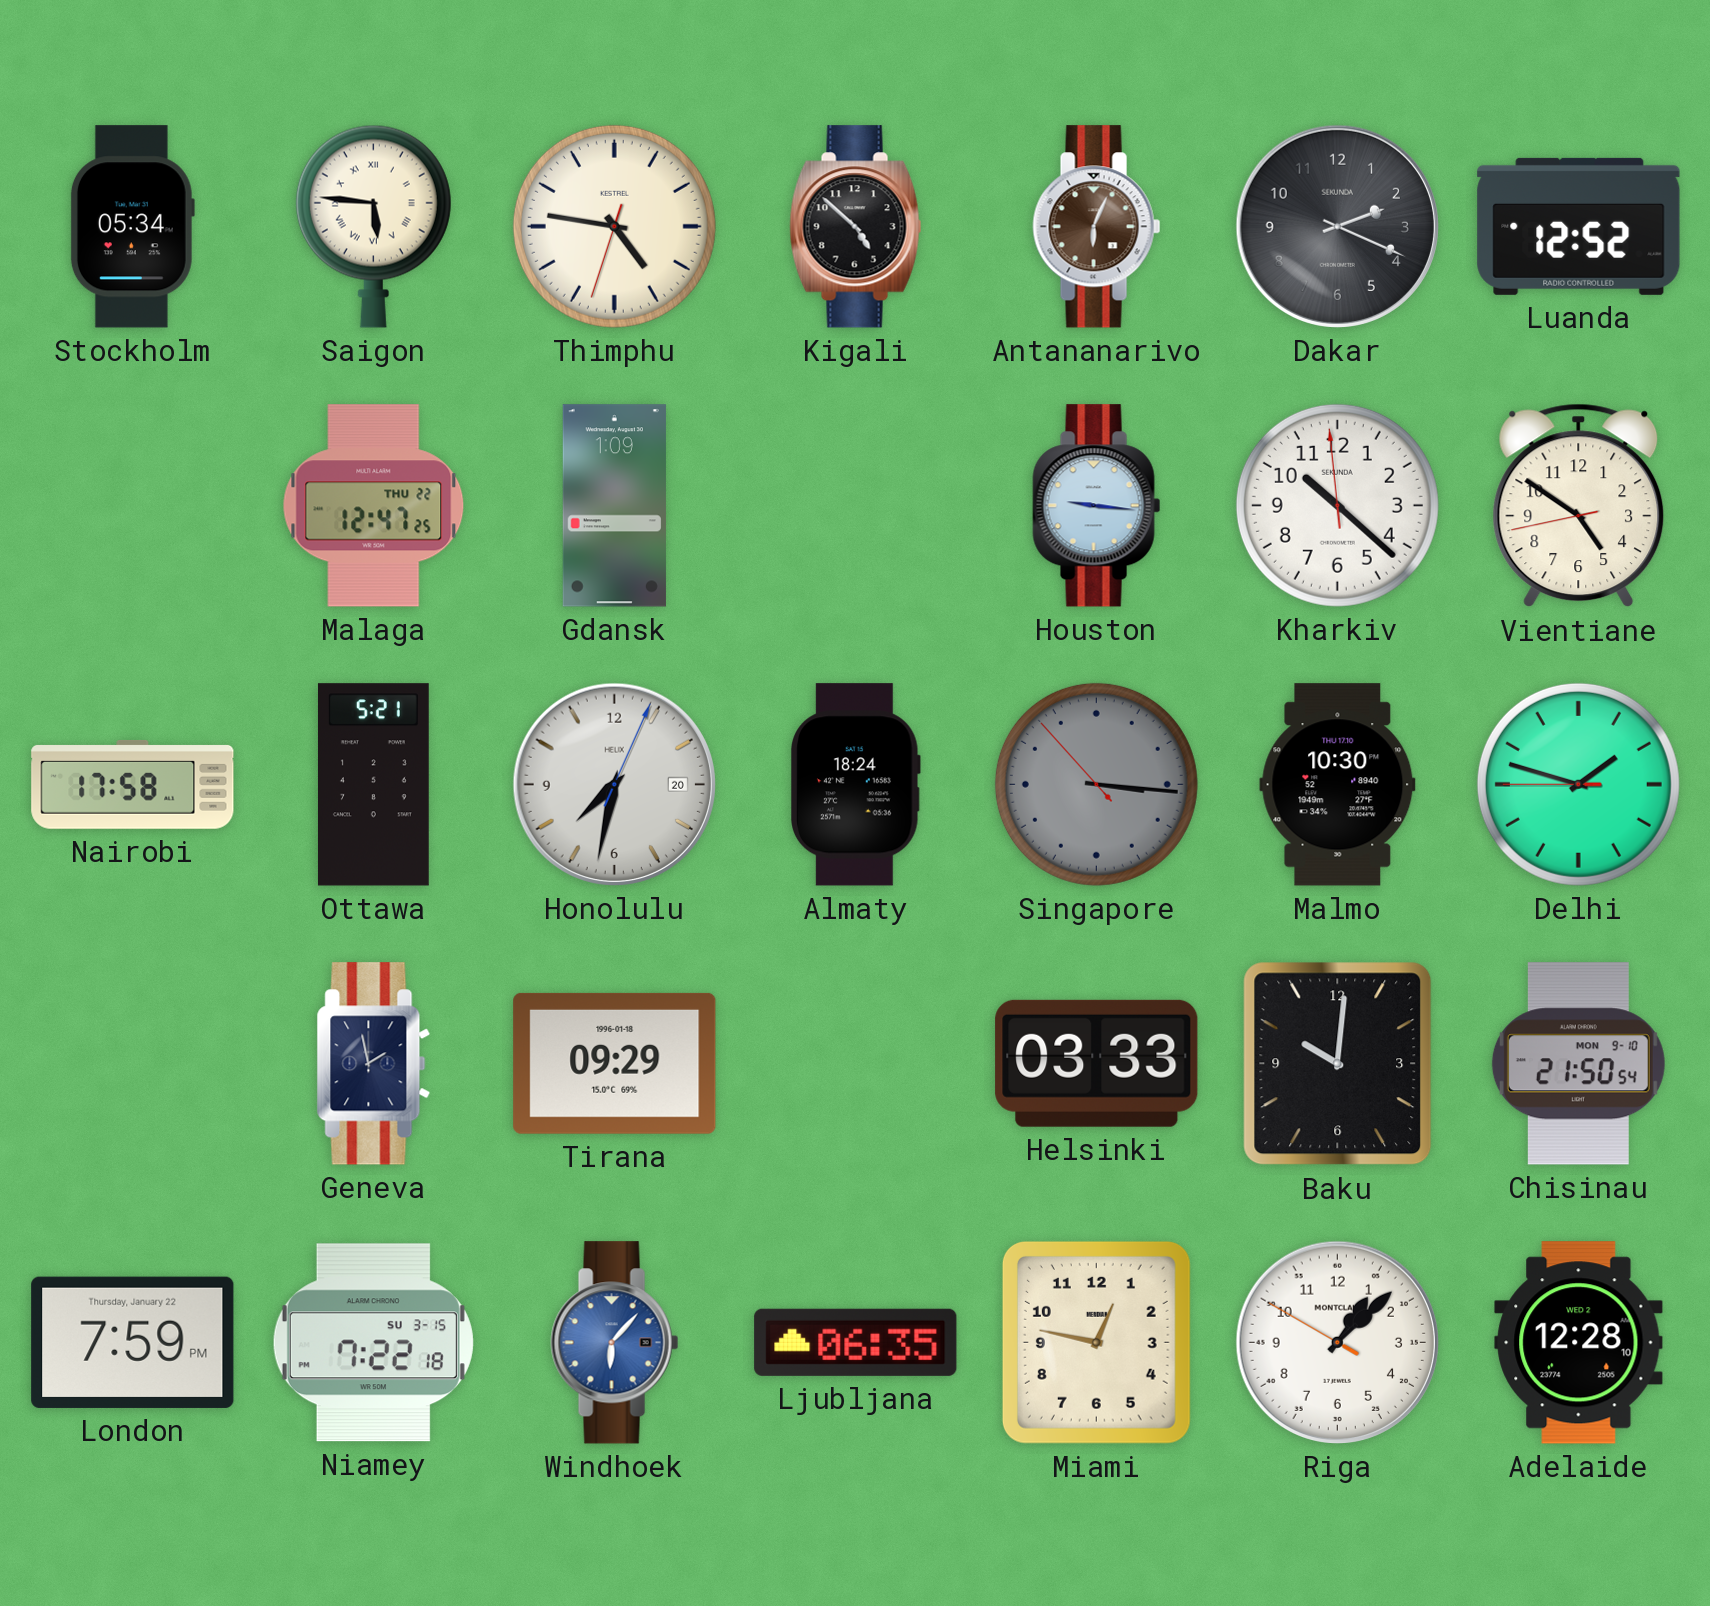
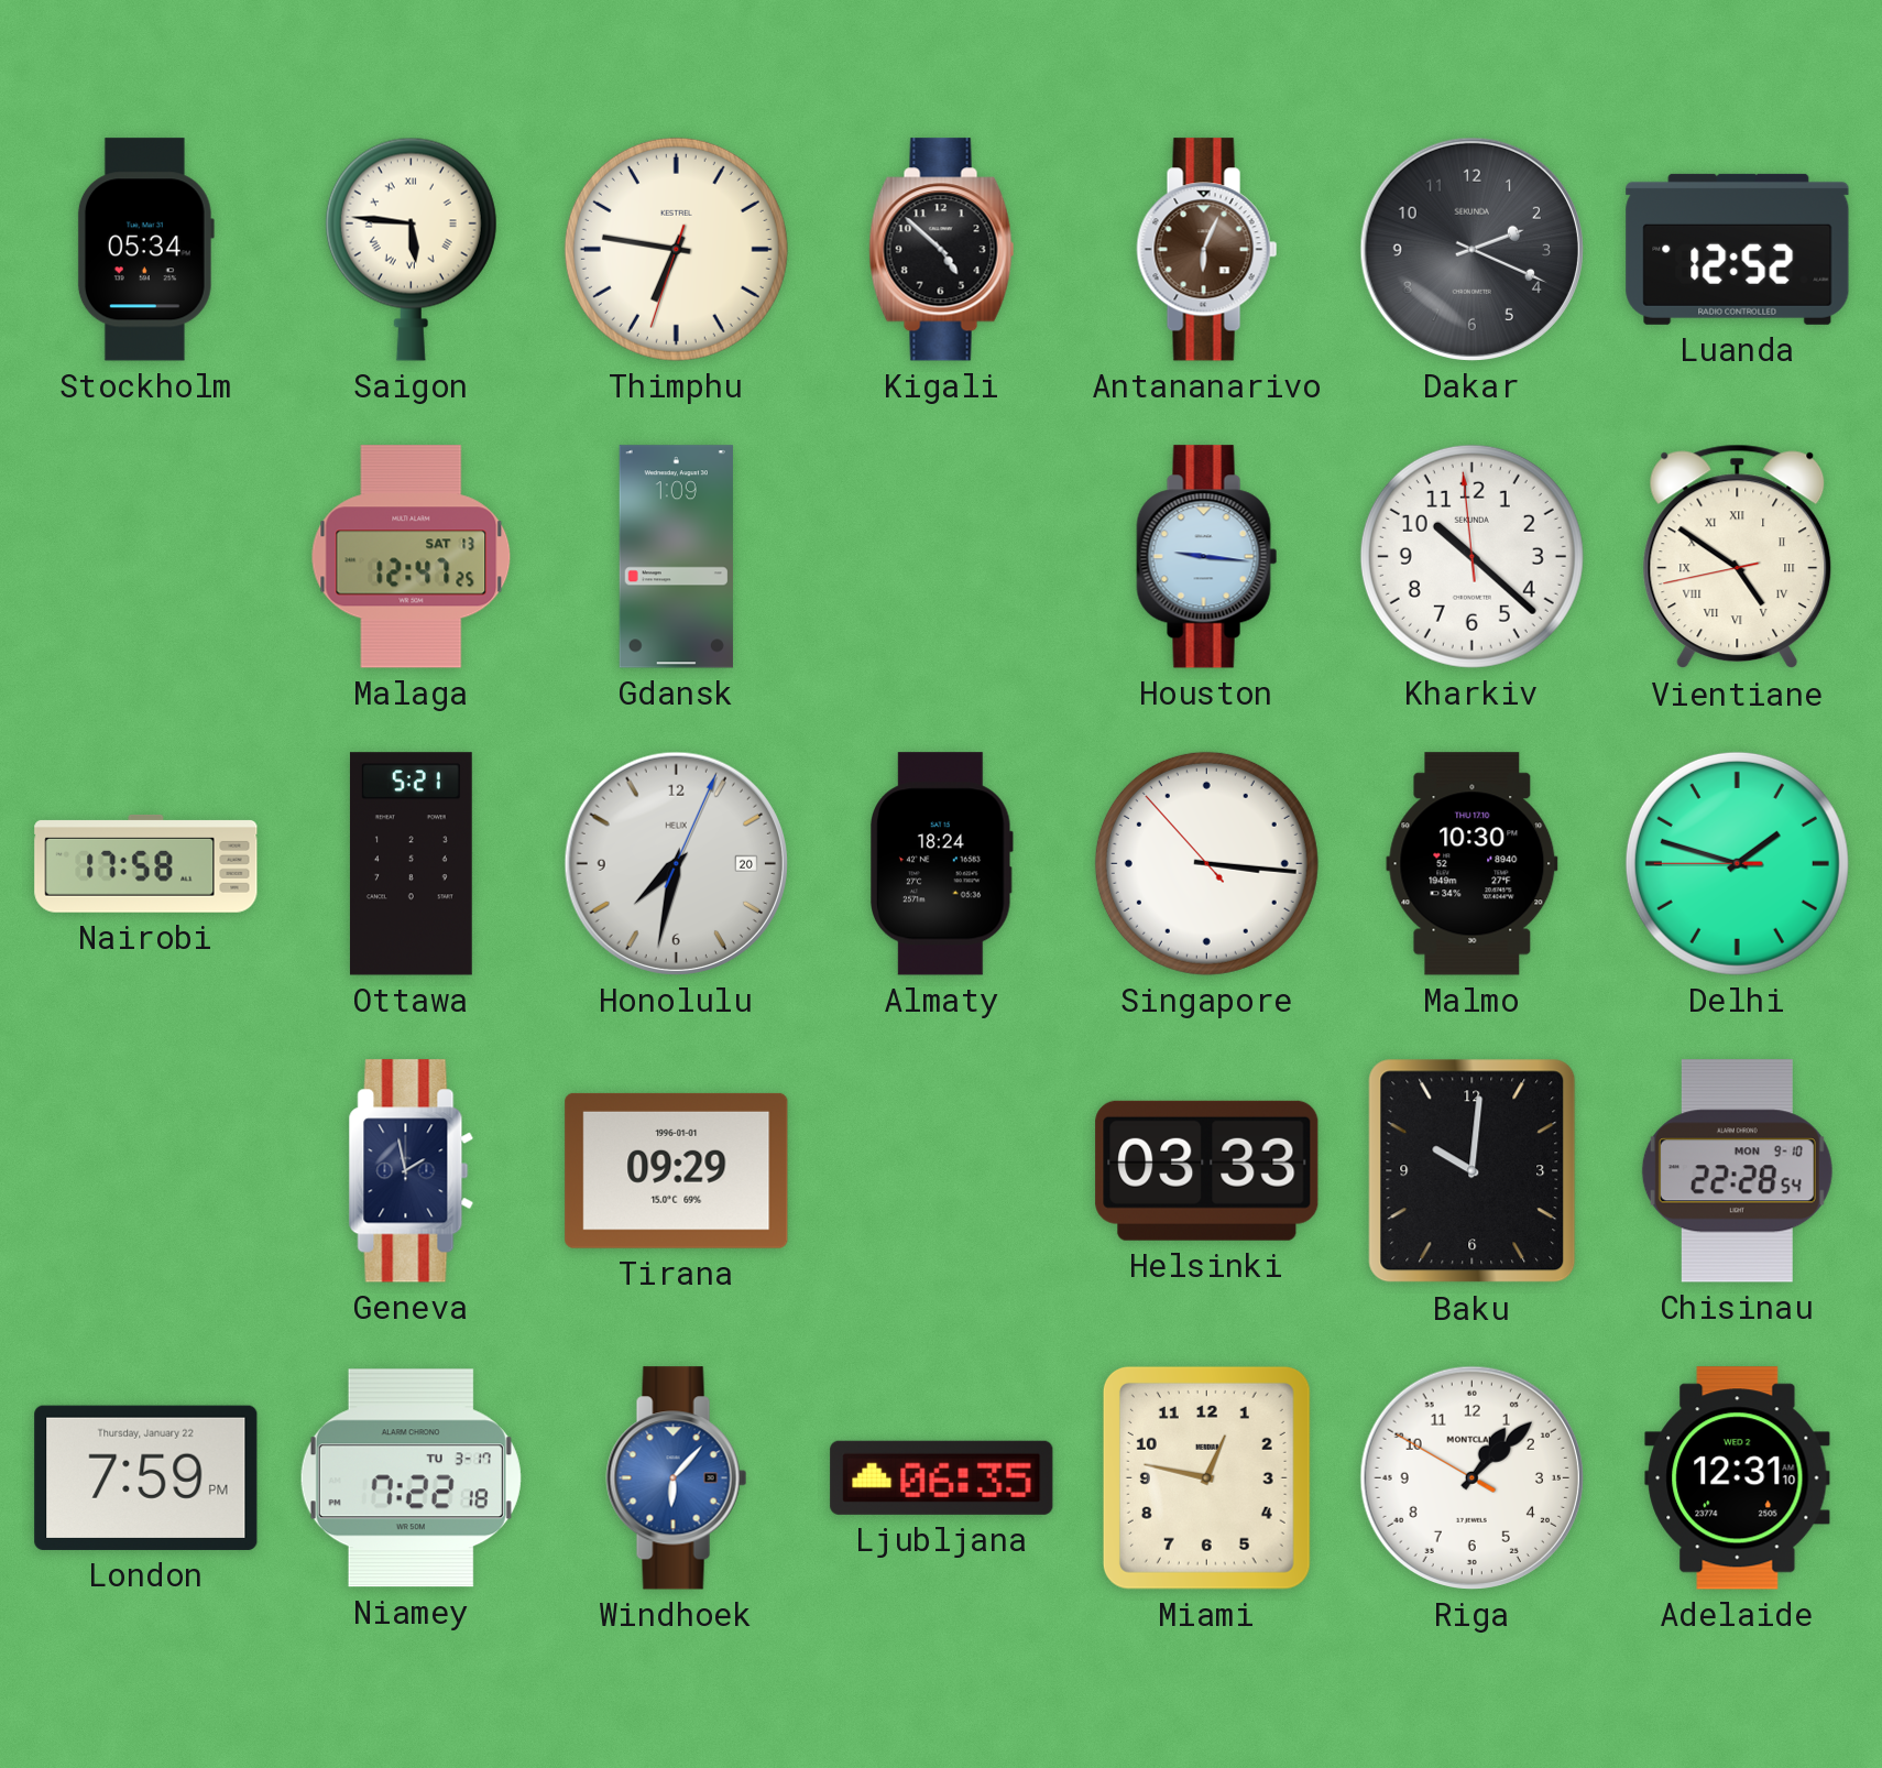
Thimphu: 4:46 -> 6:46 (676, 249)
Malaga date: THU 22 -> SAT 13 (412, 557)
Vientiane numerals: Arabic -> Roman (1738, 557)
Singapore dial: grey -> white (1206, 863)
Tirana date: 1996-01-18 -> 1996-01-01 (677, 1170)
Chisinau: 21:50 -> 22:28 (1737, 1171)
Niamey date: SU 3-15 -> TU 3-17 (411, 1478)
Adelaide: 12:28 -> 12:31 (1738, 1478)
